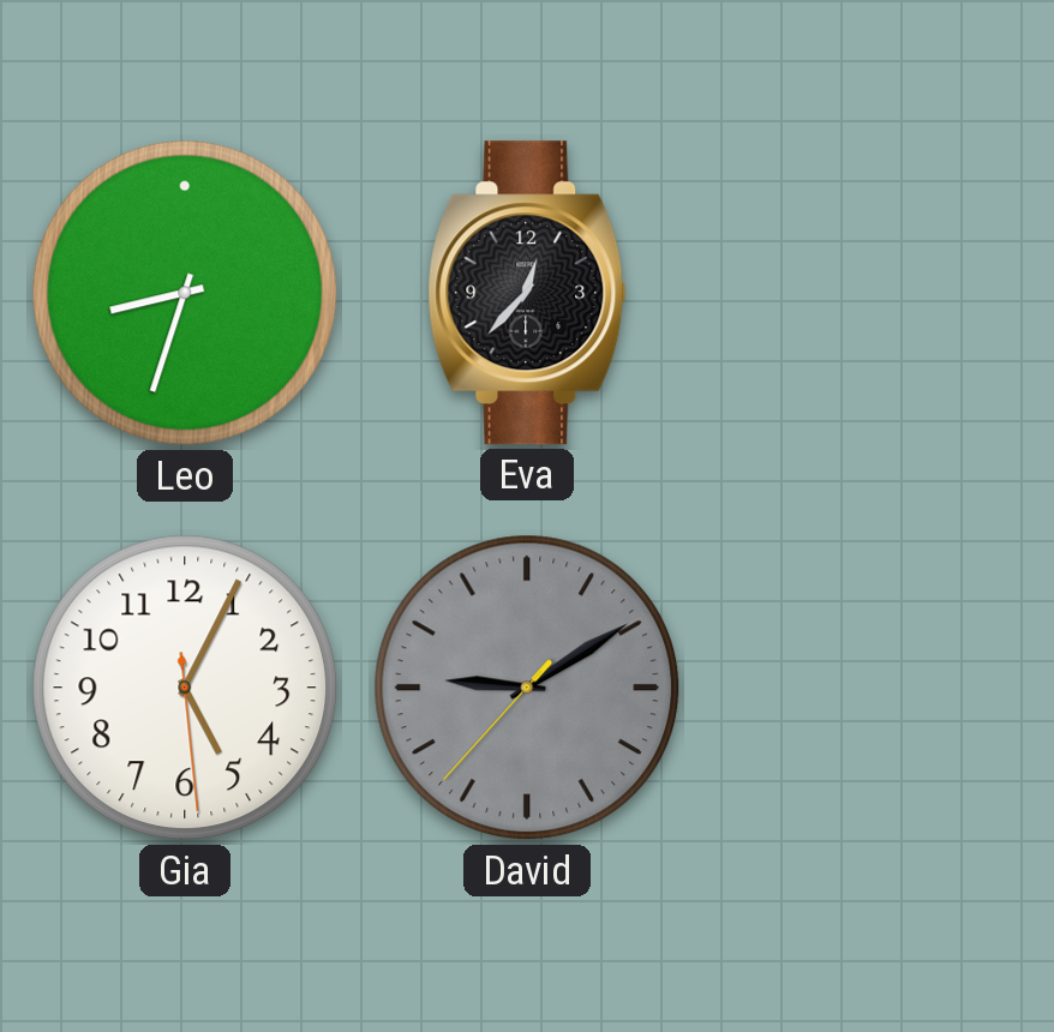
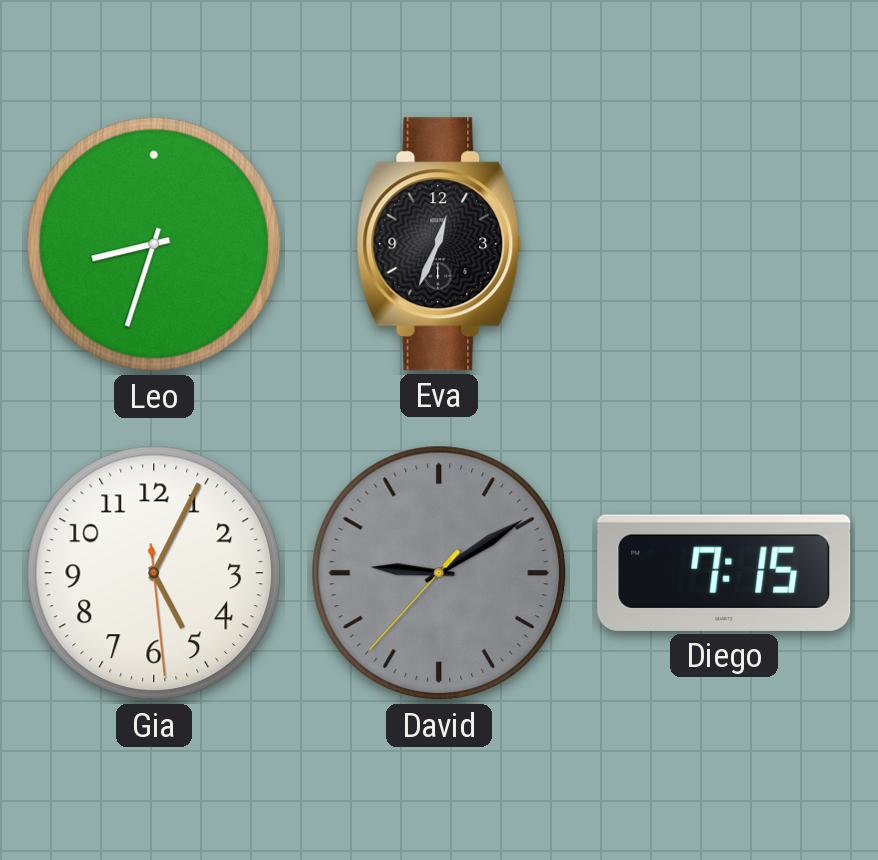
Eva: 12:37 -> 12:34 (439, 244)
Diego: none -> 7:15 (724, 573)
